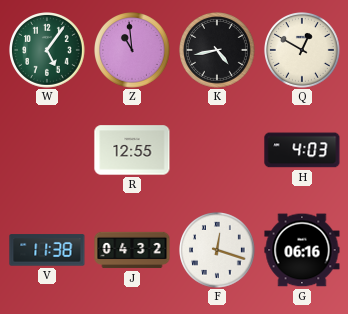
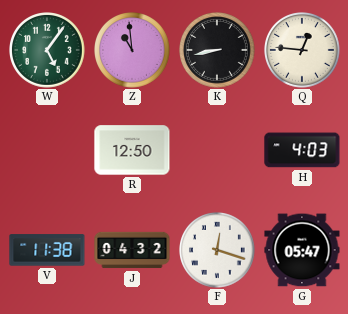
K: 4:43 -> 8:43 (218, 51)
Q: 12:50 -> 12:46 (303, 51)
R: 12:55 -> 12:50 (132, 150)
G: 06:16 -> 05:47 (302, 250)
